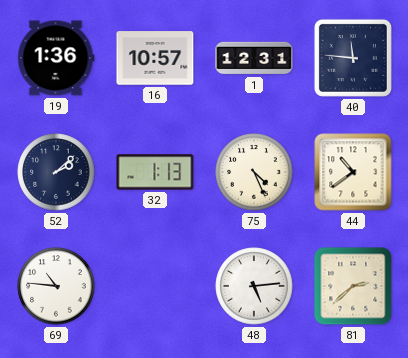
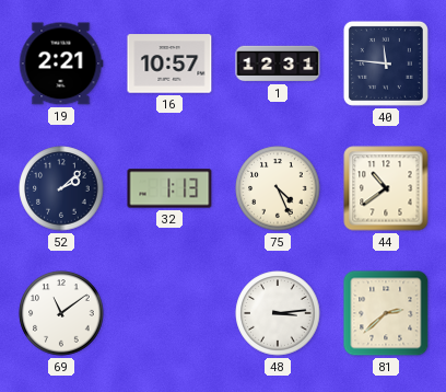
19: 1:36 -> 2:21 (61, 64)
69: 10:46 -> 11:09 (61, 313)
48: 5:14 -> 3:14 (278, 313)
